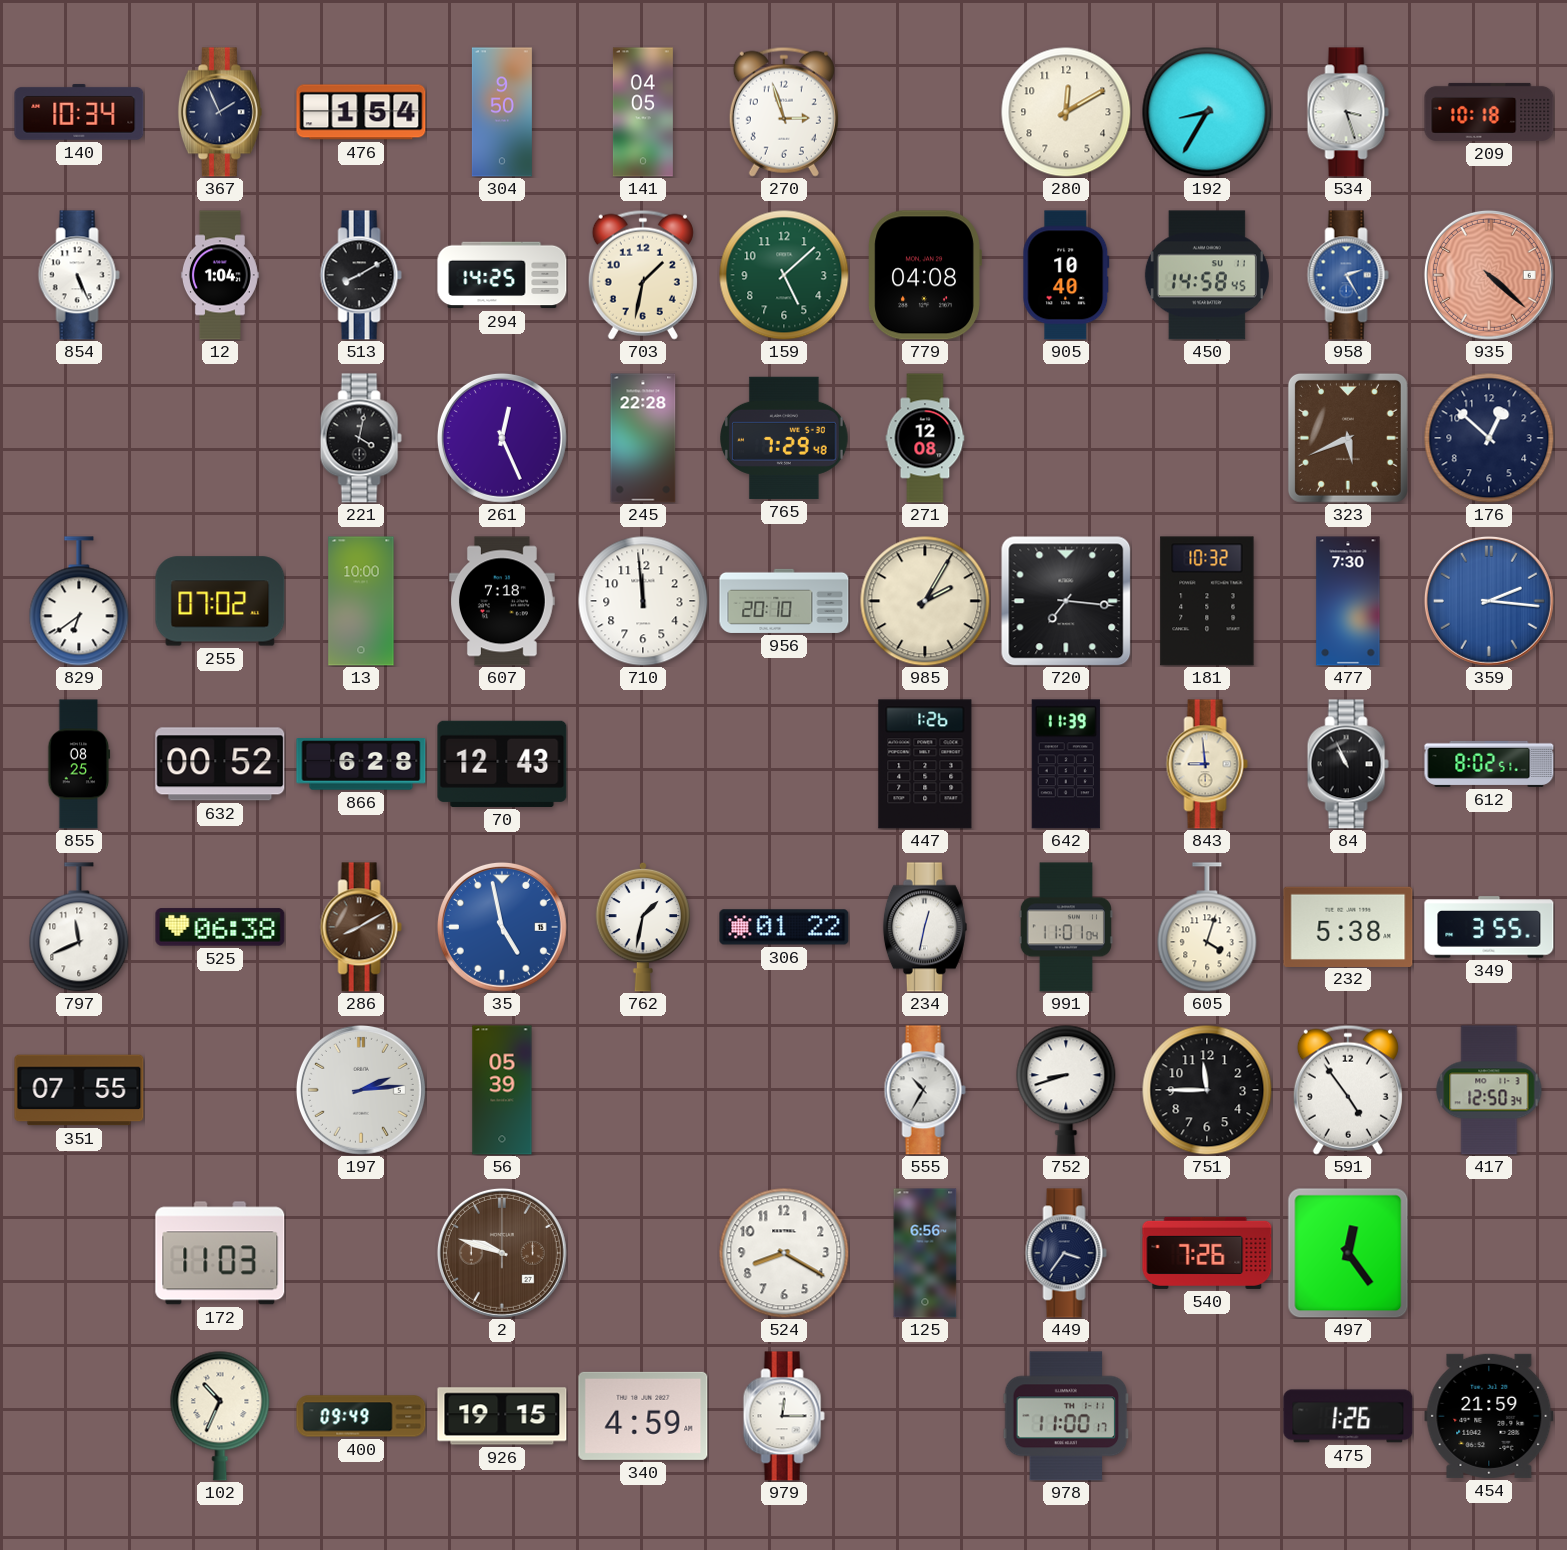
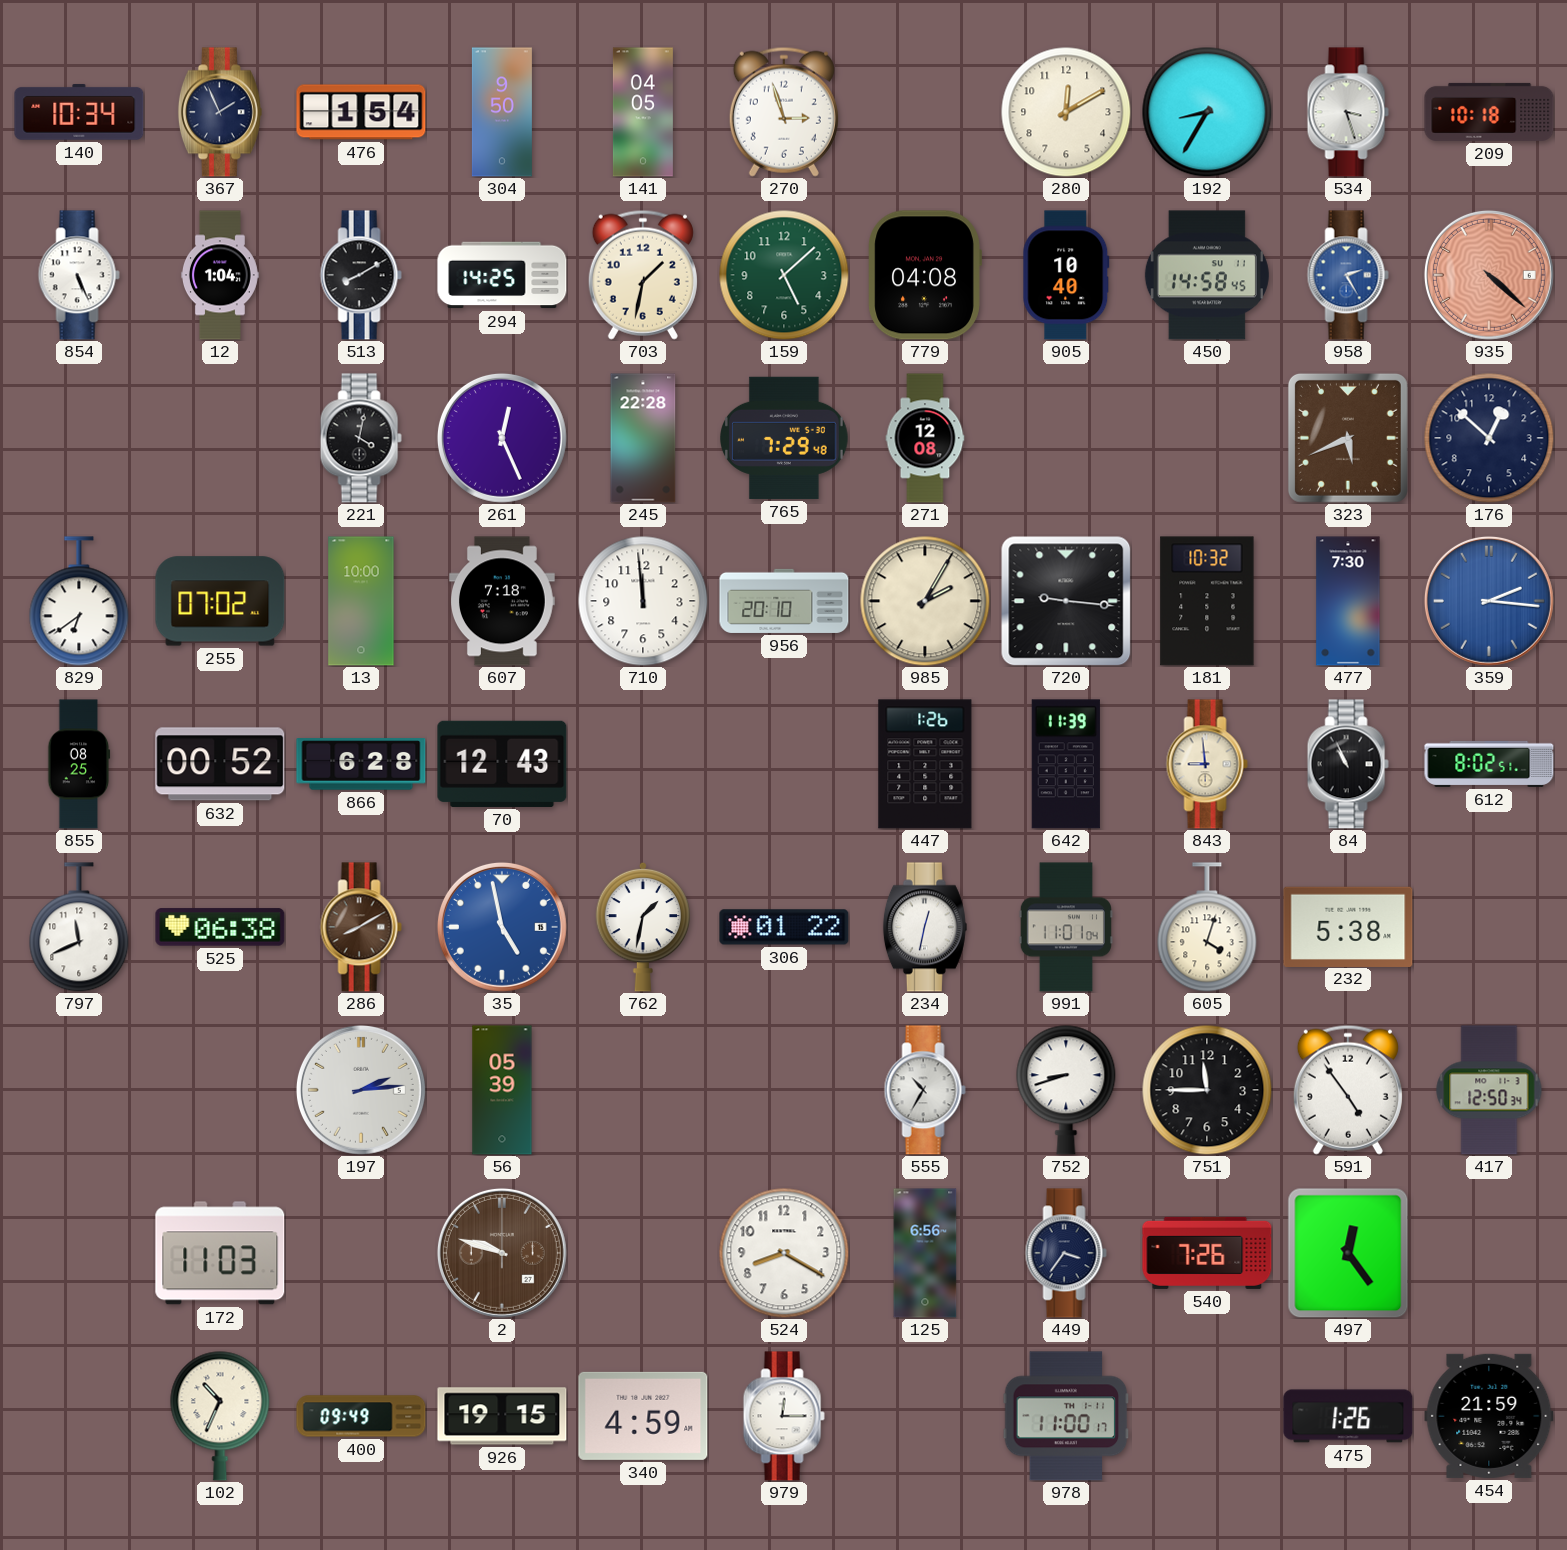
720: 7:16 -> 9:16 (1066, 601)
349: 3:55 -> none (1489, 927)
351: 07:55 -> none (79, 1090)
